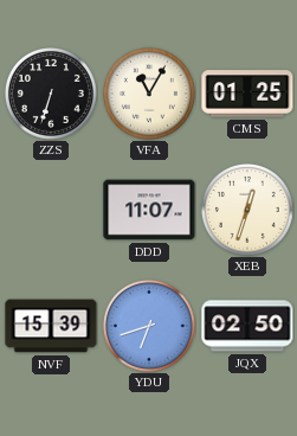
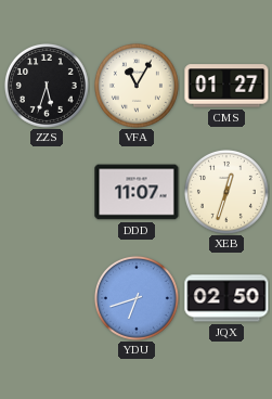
ZZS: 6:33 -> 5:33 (47, 86)
CMS: 01:25 -> 01:27 (226, 86)
NVF: 15:39 -> none (51, 326)
